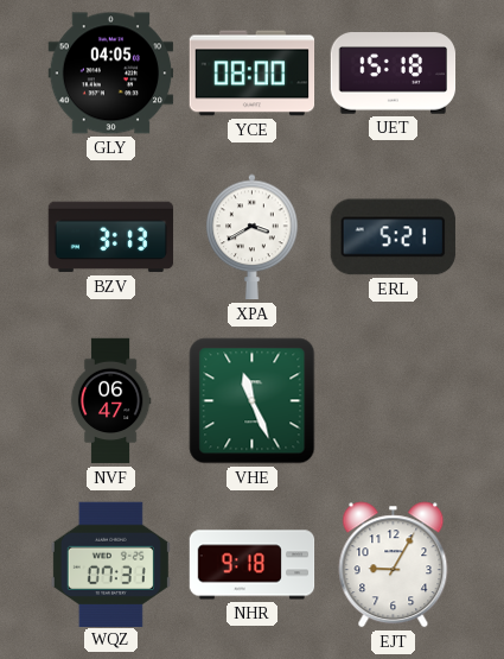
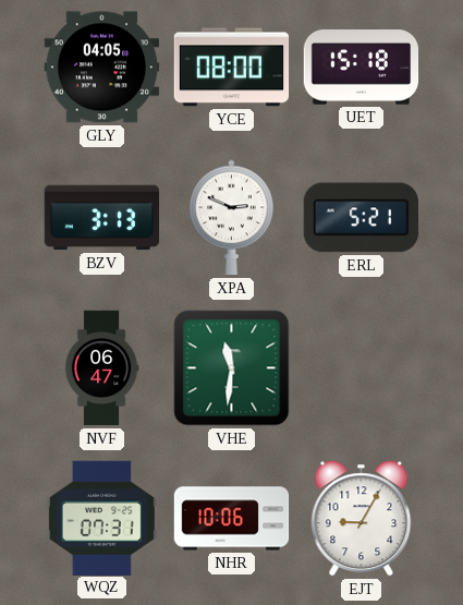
XPA: 3:40 -> 2:49 (232, 218)
VHE: 11:26 -> 11:31 (232, 368)
NHR: 9:18 -> 10:06 (232, 519)
